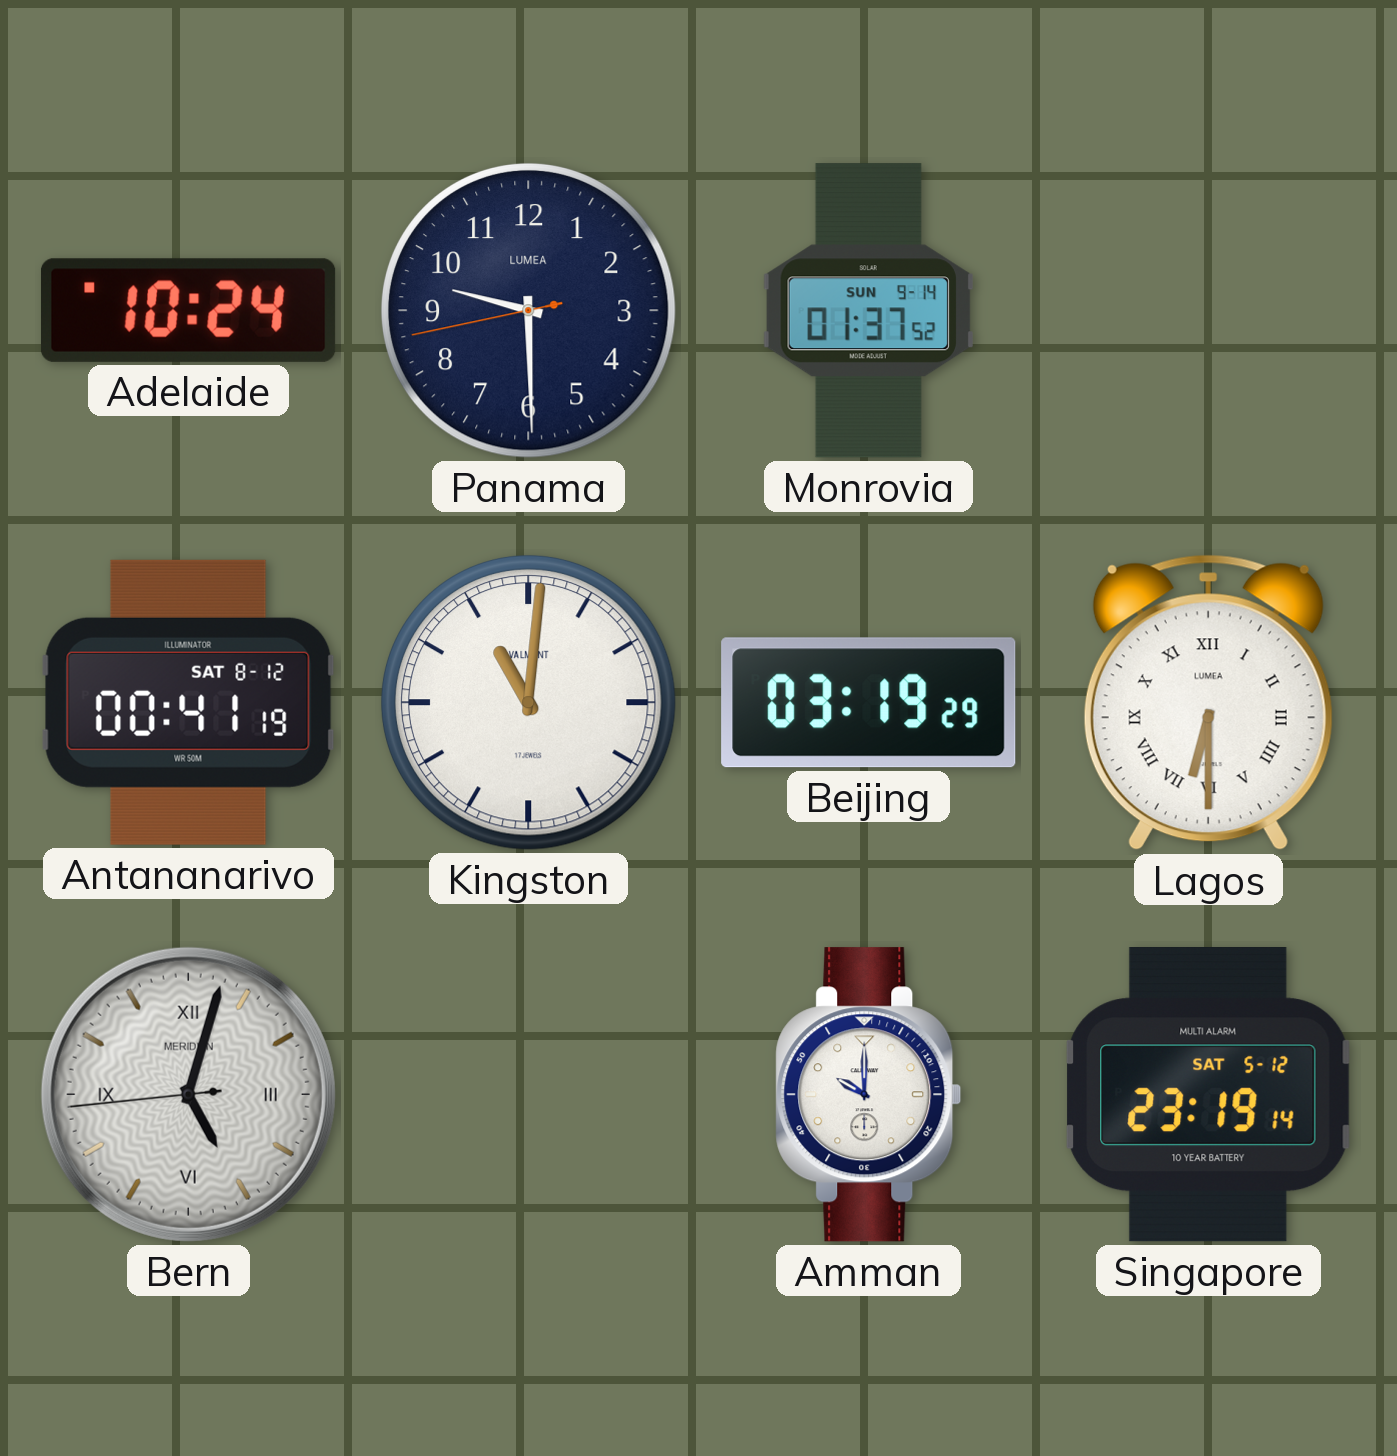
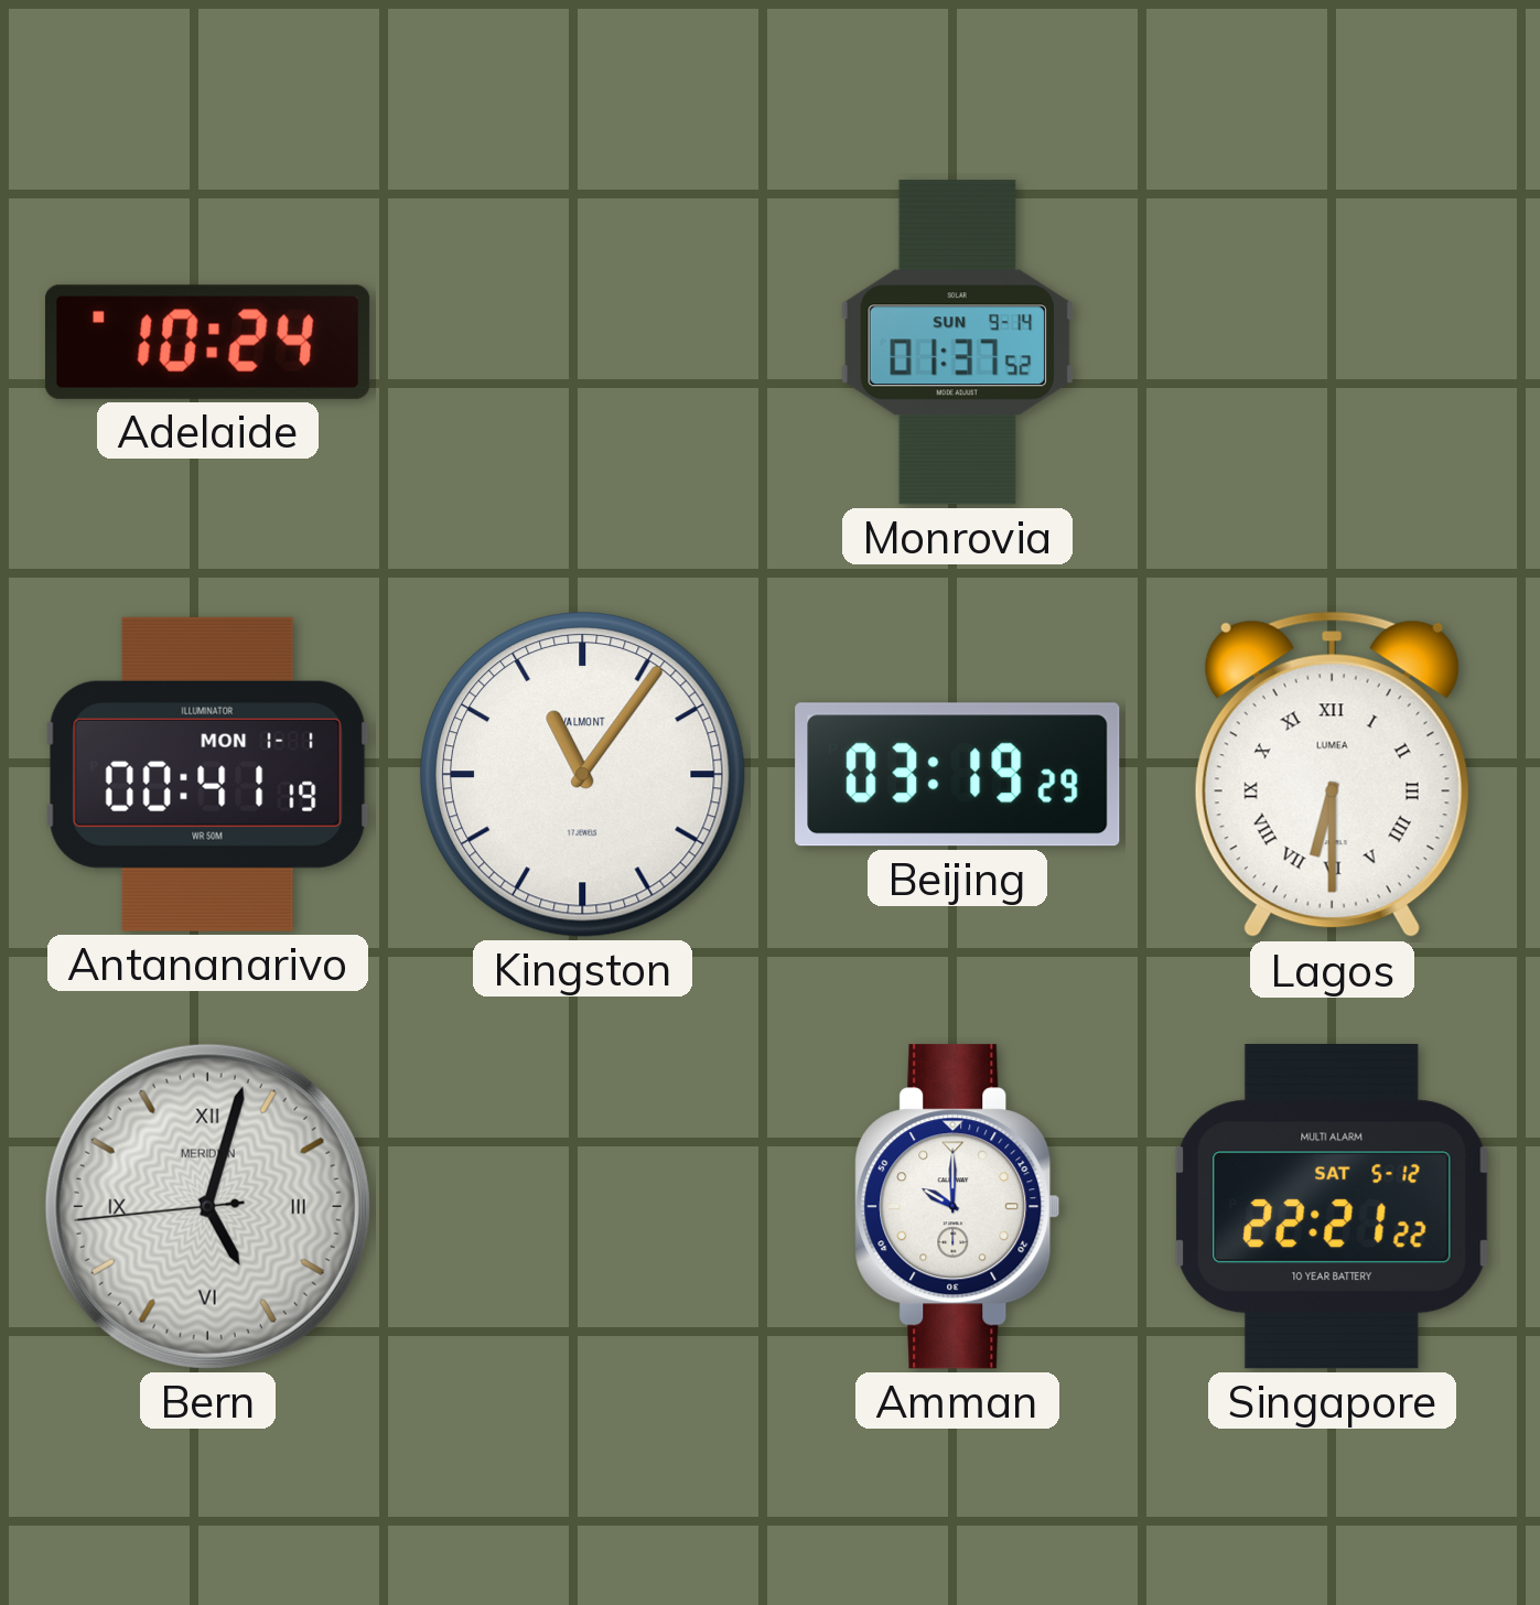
Panama: 9:29 -> none (528, 310)
Antananarivo date: SAT 8-12 -> MON 1-1 (207, 774)
Kingston: 11:01 -> 11:06 (582, 774)
Singapore: 23:19 -> 22:21 (1332, 1207)
